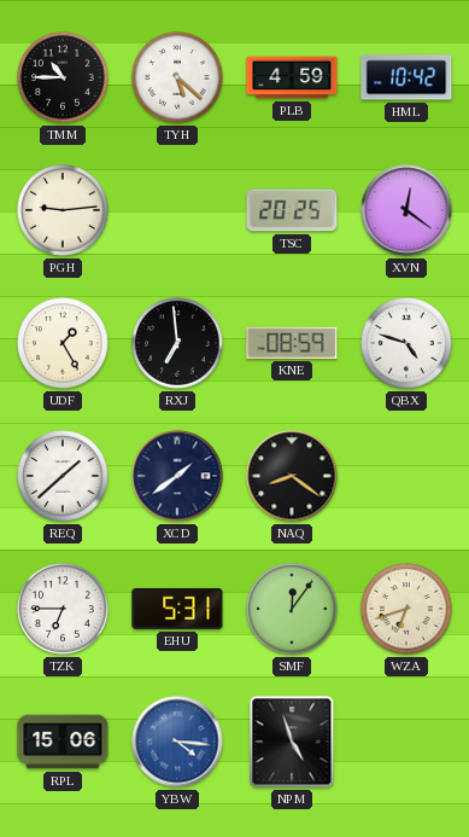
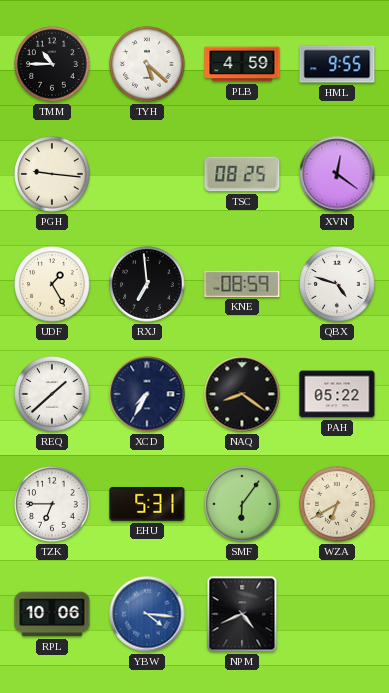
HML: 10:42 -> 9:55 (337, 64)
PGH: 9:14 -> 9:16 (52, 174)
TSC: 20:25 -> 08:25 (242, 174)
XCD: 1:39 -> 7:35 (147, 394)
PAH: none -> 05:22 (337, 394)
SMF: 12:06 -> 6:06 (242, 504)
WZA: 6:42 -> 6:40 (337, 504)
RPL: 15:06 -> 10:06 (52, 614)
NPM: 4:57 -> 4:41 (242, 614)
